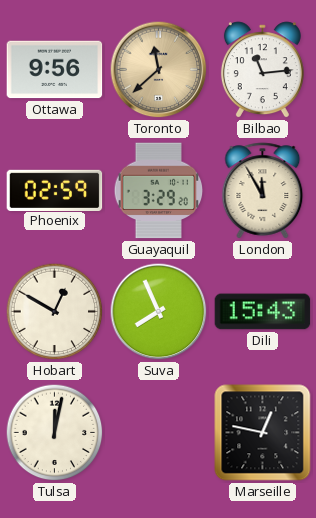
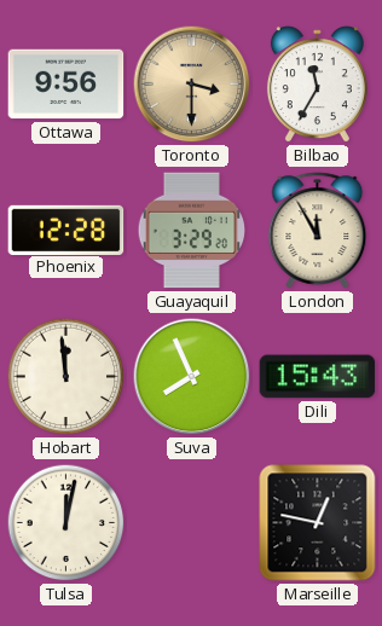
Toronto: 11:38 -> 3:30 (192, 85)
Bilbao: 11:14 -> 11:35 (317, 85)
Phoenix: 02:59 -> 12:28 (66, 230)
Hobart: 12:50 -> 11:59 (66, 377)
